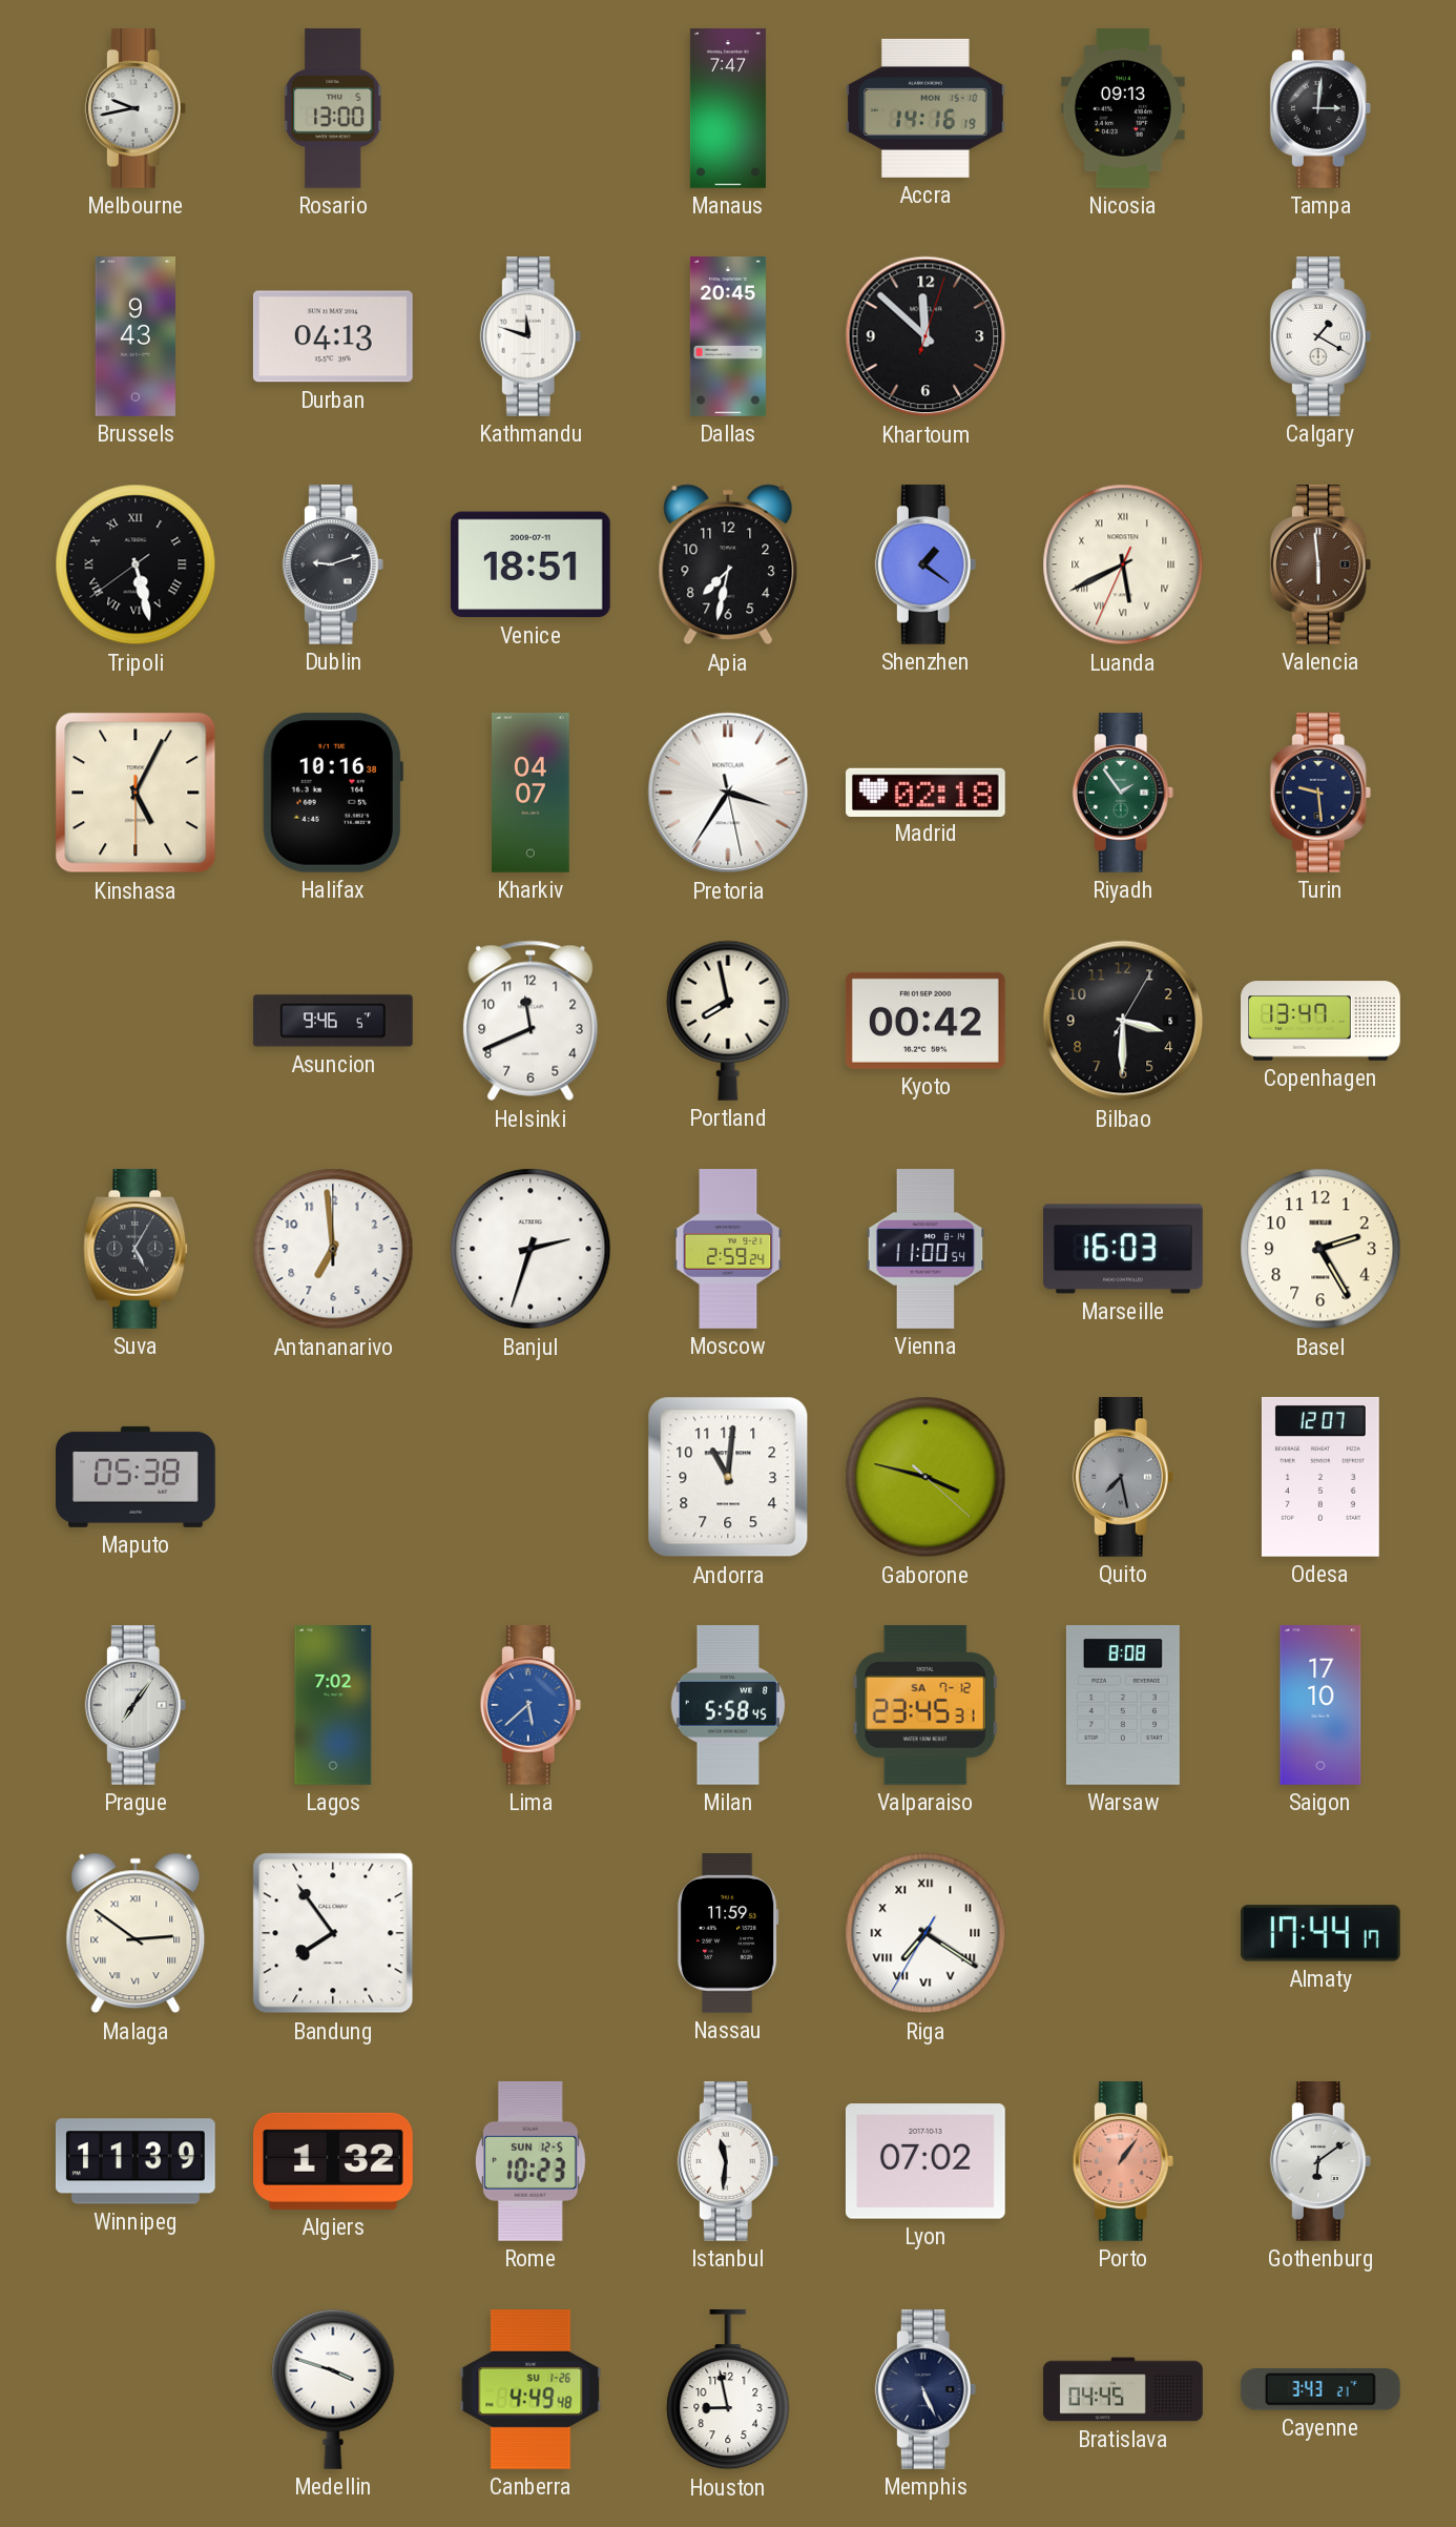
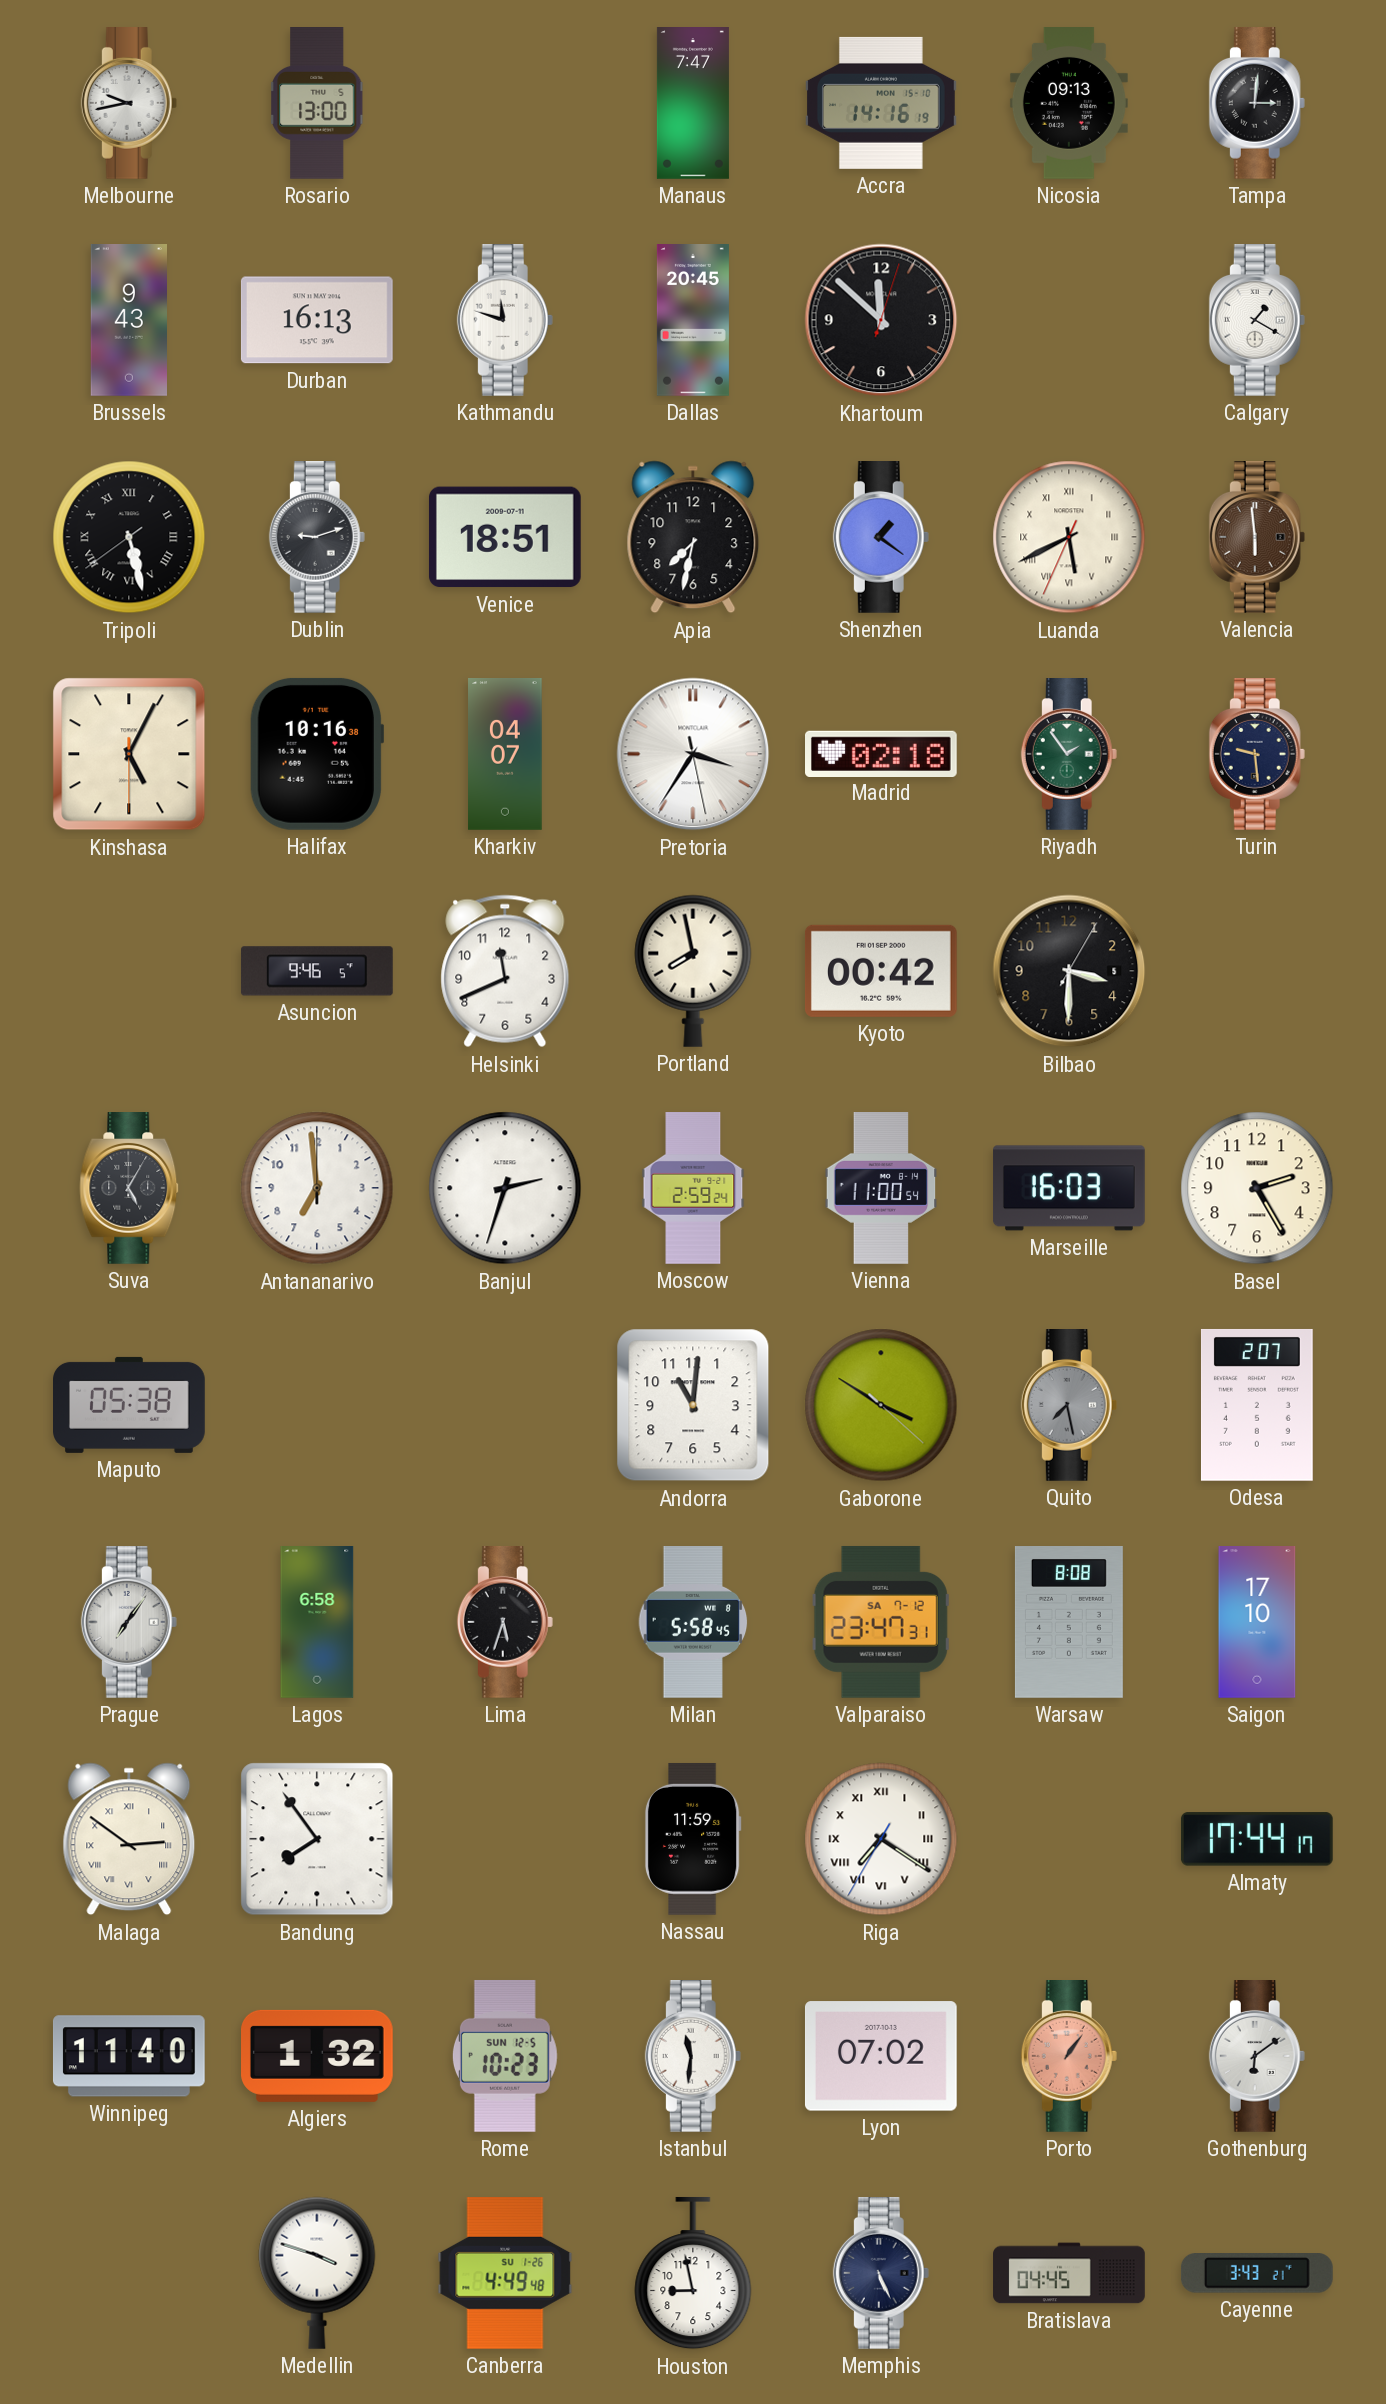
Durban: 04:13 -> 16:13 (317, 320)
Copenhagen: 13:47 -> none (1320, 1021)
Gaborone: 3:47 -> 3:50 (881, 1405)
Odesa: 12:07 -> 2:07 (1257, 1405)
Lagos: 7:02 -> 6:58 (317, 1623)
Lima: 5:38 -> 5:33 (505, 1623)
Lima dial: blue -> black (505, 1623)
Valparaiso: 23:45 -> 23:47 (881, 1622)
Winnipeg: 11:39 -> 11:40 (129, 2056)
